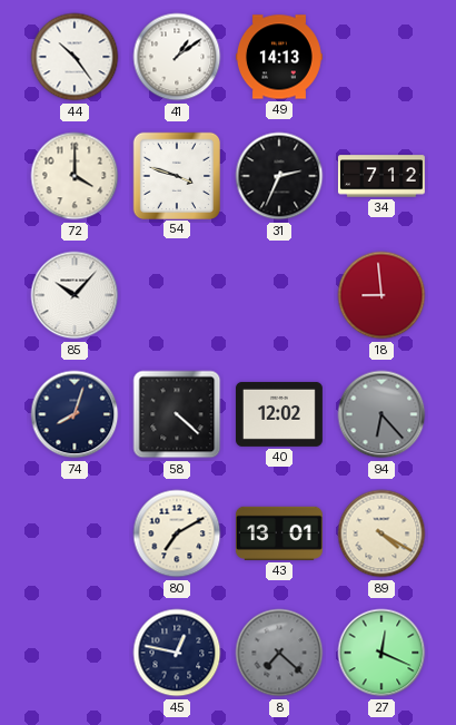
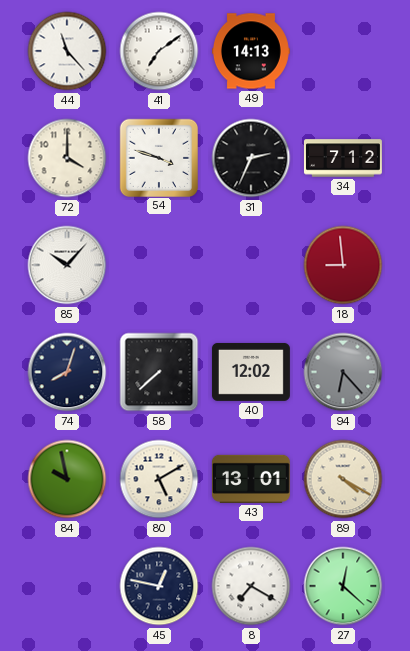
44: 10:24 -> 11:23 (67, 51)
41: 1:09 -> 7:09 (159, 51)
58: 4:22 -> 7:38 (159, 372)
84: none -> 9:58 (67, 479)
80: 7:10 -> 5:10 (159, 479)
8: 7:22 -> 7:20 (251, 586)
8 dial: grey -> white (251, 586)
27: 12:19 -> 12:22 (343, 586)
